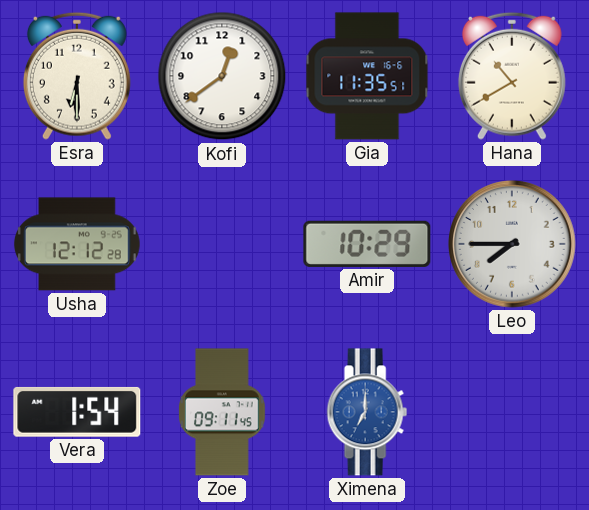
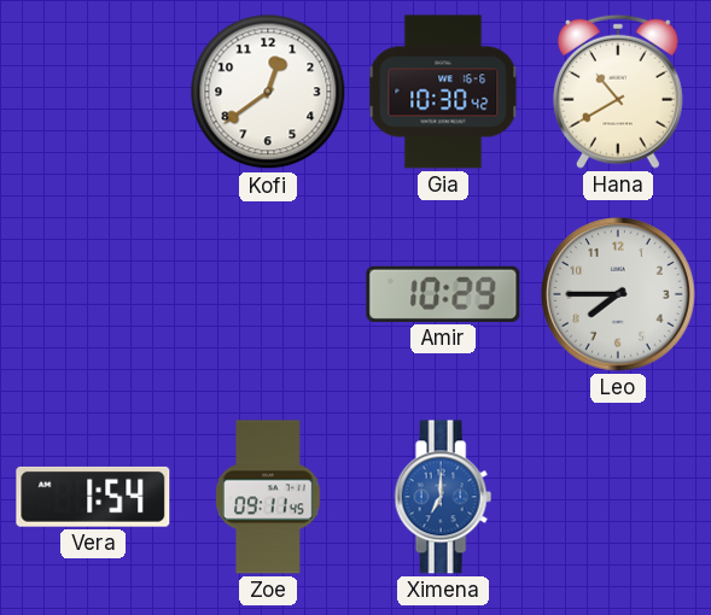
Esra: 6:30 -> none (77, 76)
Gia: 11:35 -> 10:30 (443, 92)
Usha: 12:12 -> none (77, 244)
